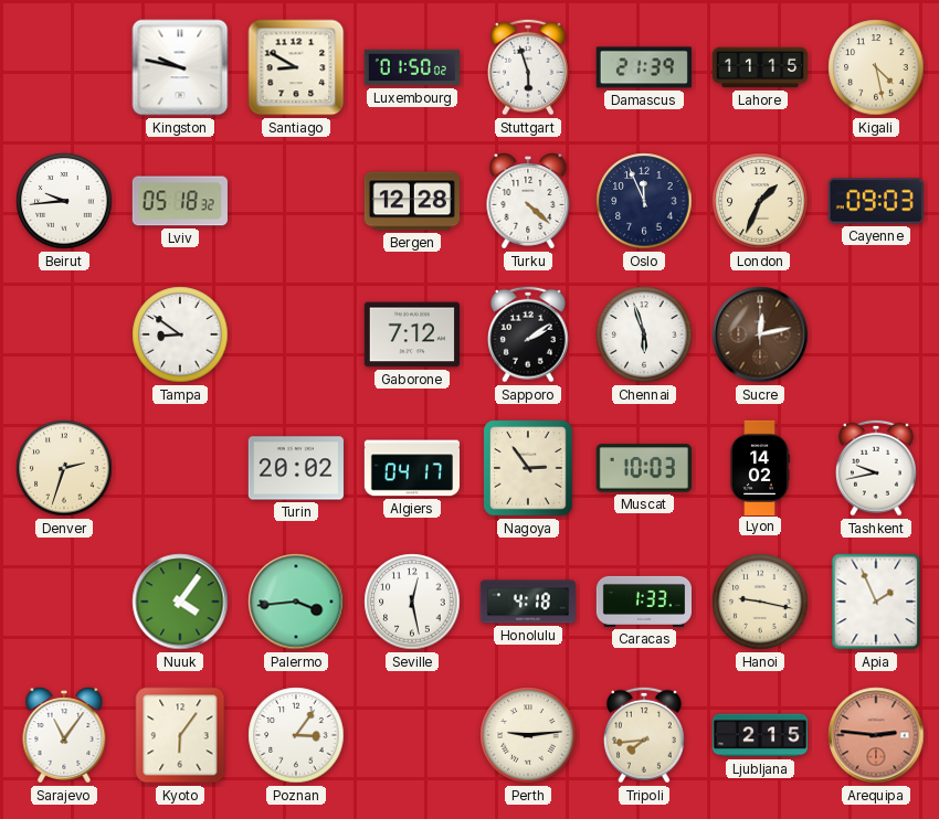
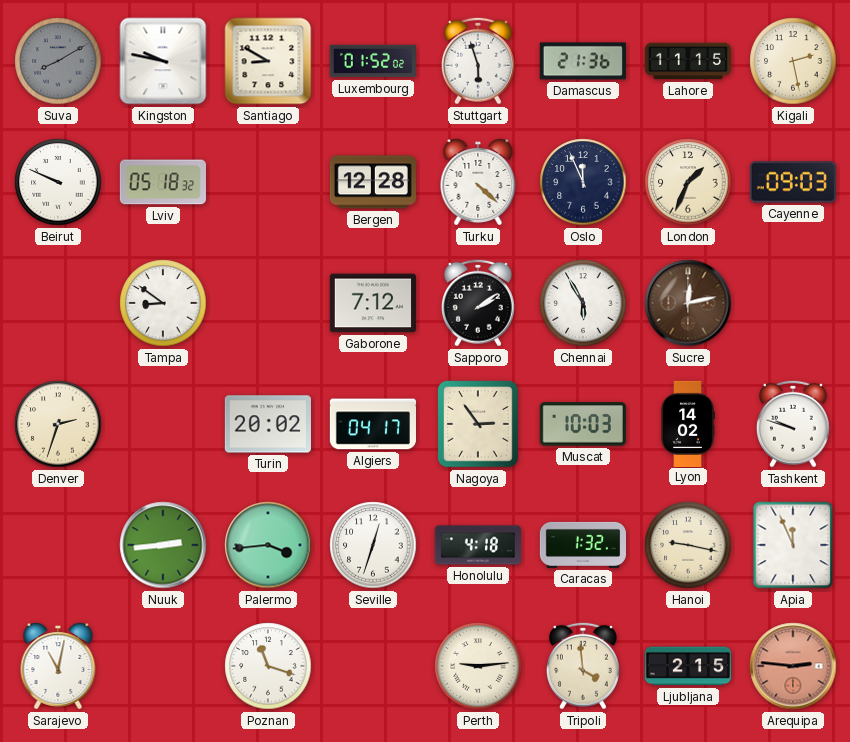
Suva: none -> 8:10 (58, 61)
Luxembourg: 01:50 -> 01:52 (373, 61)
Damascus: 21:39 -> 21:36 (583, 61)
Kigali: 4:28 -> 2:28 (793, 61)
Beirut: 9:44 -> 9:49 (58, 182)
Chennai: 5:57 -> 5:55 (583, 303)
Tashkent: 9:43 -> 9:48 (794, 424)
Nuuk: 4:06 -> 2:44 (163, 545)
Seville: 12:28 -> 12:33 (373, 545)
Caracas: 1:33 -> 1:32 (582, 545)
Apia: 1:56 -> 11:56 (793, 545)
Sarajevo: 11:06 -> 11:02 (58, 666)
Kyoto: 6:06 -> none (180, 735)
Poznan: 3:06 -> 11:18 (268, 666)
Tripoli: 7:44 -> 3:59 (584, 666)
